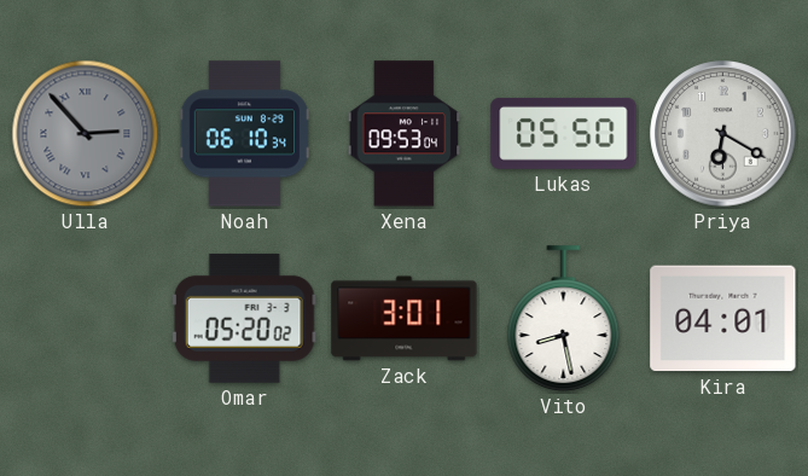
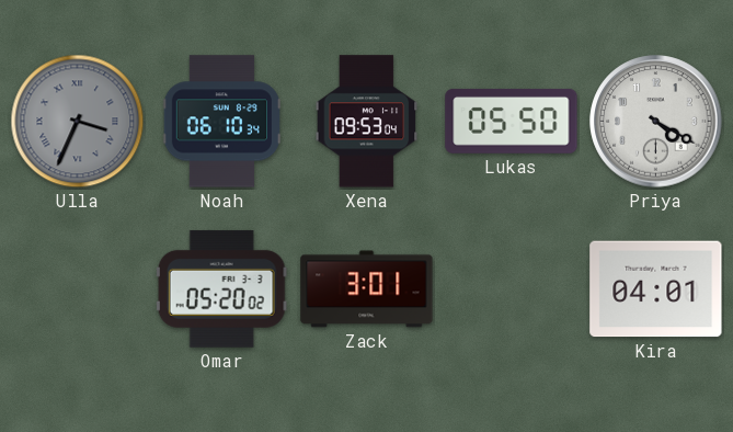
Ulla: 2:53 -> 3:34 (78, 122)
Priya: 6:20 -> 4:20 (656, 122)
Vito: 8:28 -> none (564, 319)
